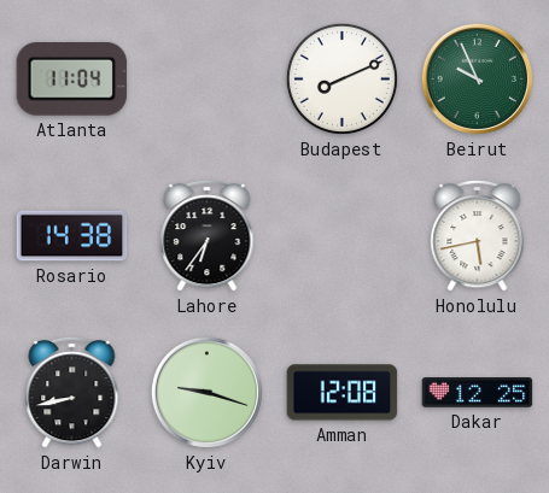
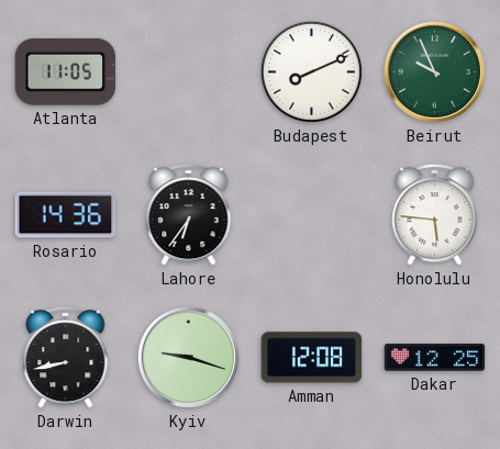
Atlanta: 11:04 -> 11:05 (66, 71)
Rosario: 14:38 -> 14:36 (66, 215)
Honolulu: 5:43 -> 5:46 (435, 214)
